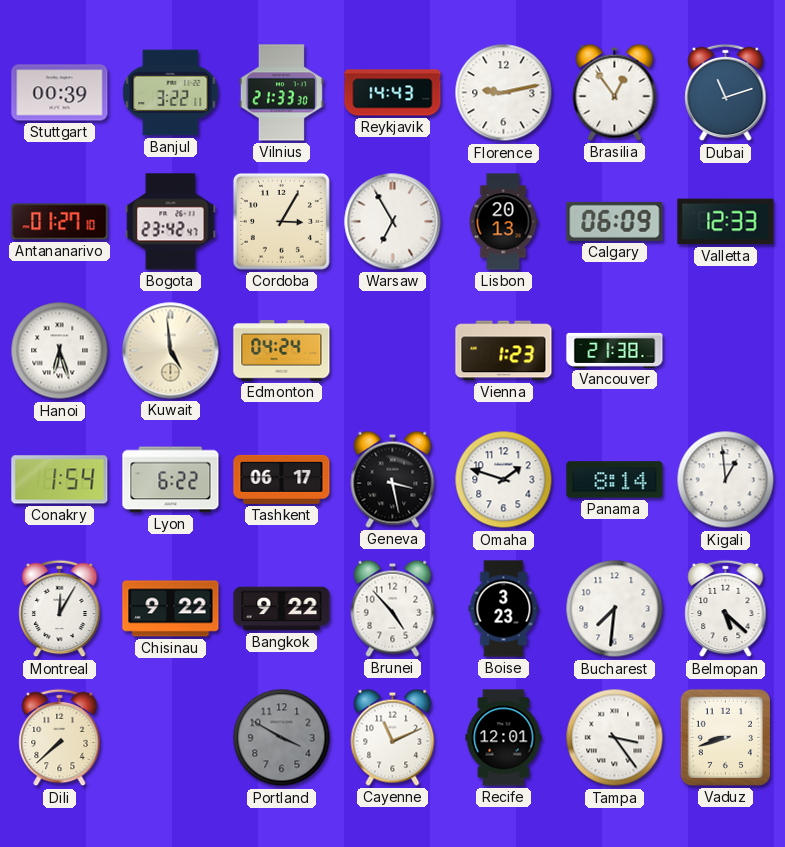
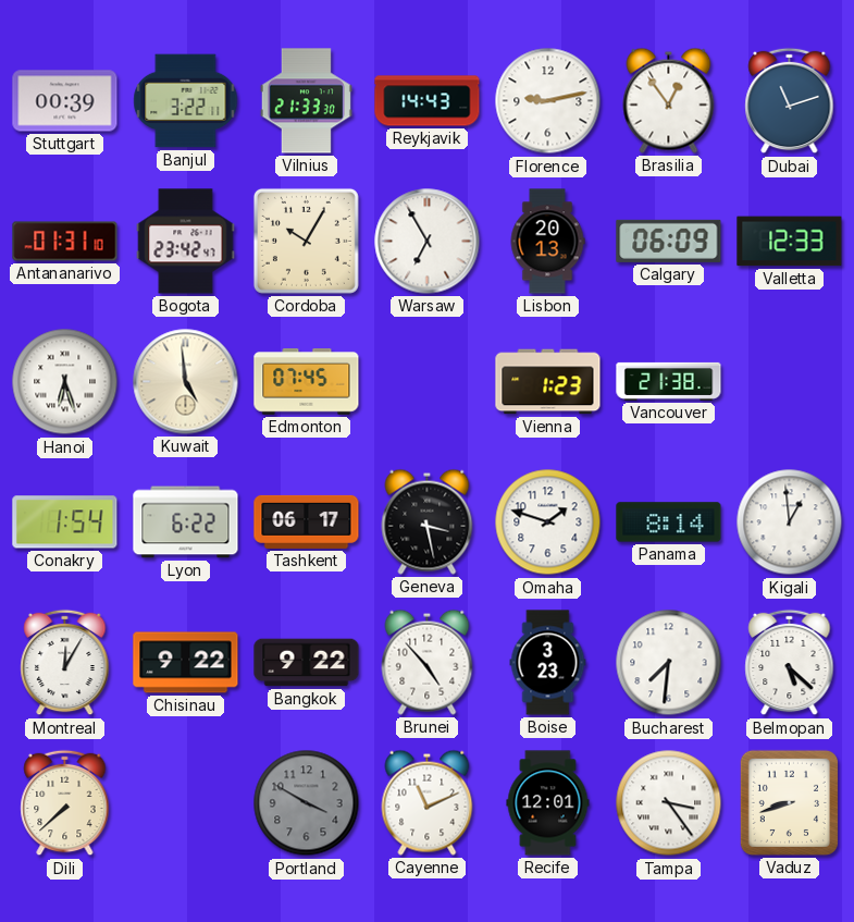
Antananarivo: 01:27 -> 01:31 (65, 242)
Cordoba: 3:05 -> 10:05 (306, 241)
Edmonton: 04:24 -> 07:45 (307, 382)
